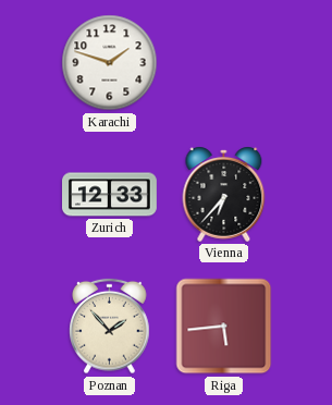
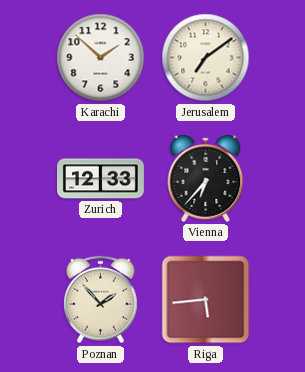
Karachi: 1:48 -> 1:52 (101, 58)
Jerusalem: none -> 7:09 (206, 58)
